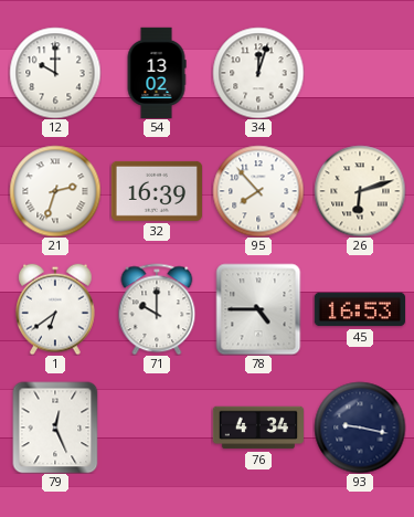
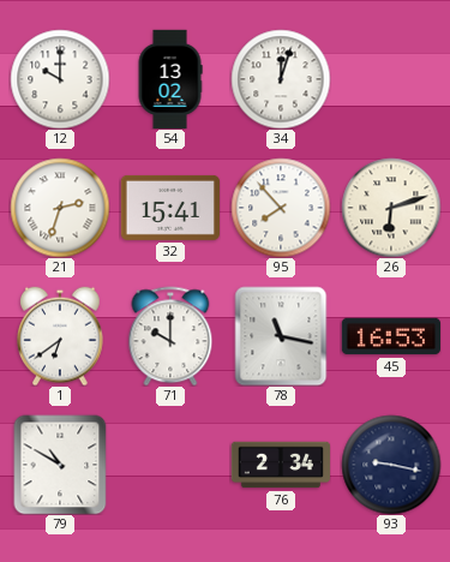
32: 16:39 -> 15:41 (169, 208)
78: 4:45 -> 11:17 (281, 336)
79: 12:26 -> 10:50 (60, 465)
76: 4:34 -> 2:34 (280, 465)
